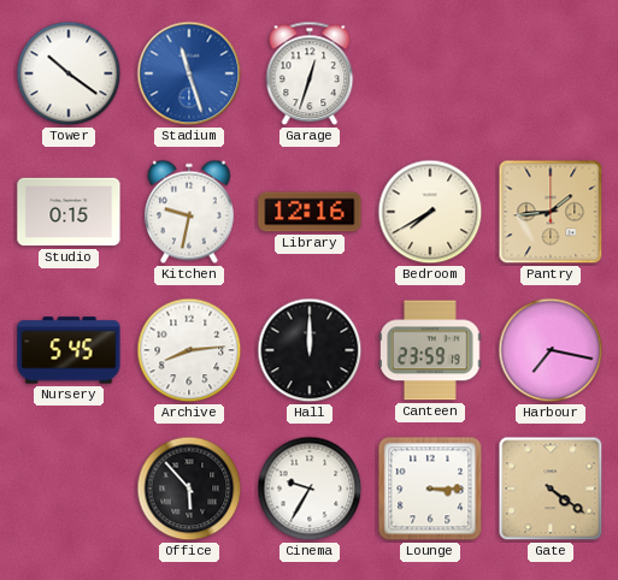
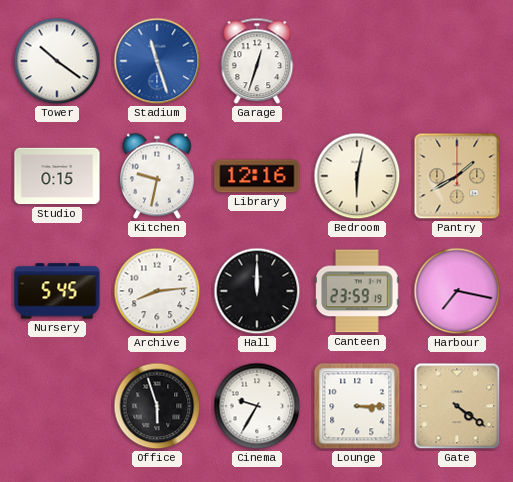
Bedroom: 7:40 -> 6:02 (357, 176)
Pantry: 1:44 -> 1:40 (457, 176)
Office: 5:53 -> 5:57 (157, 406)
